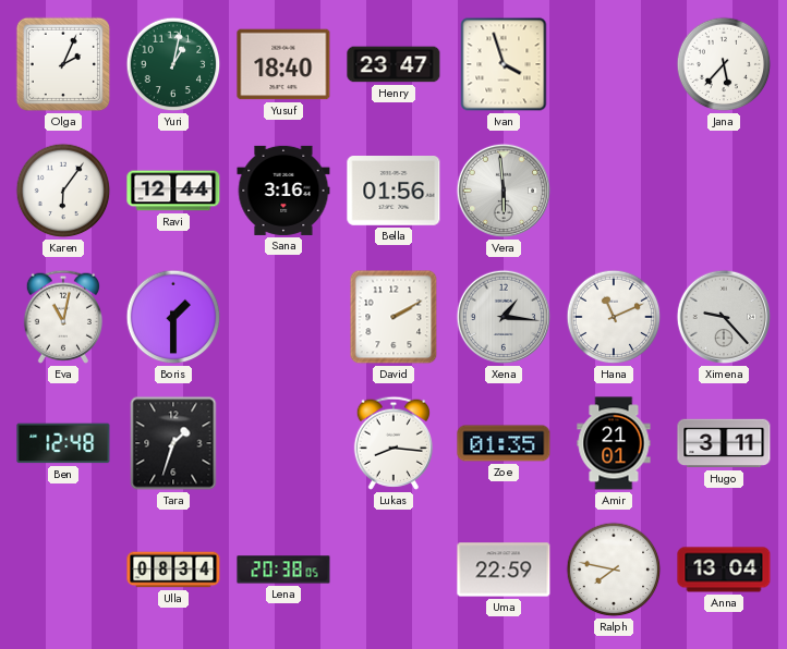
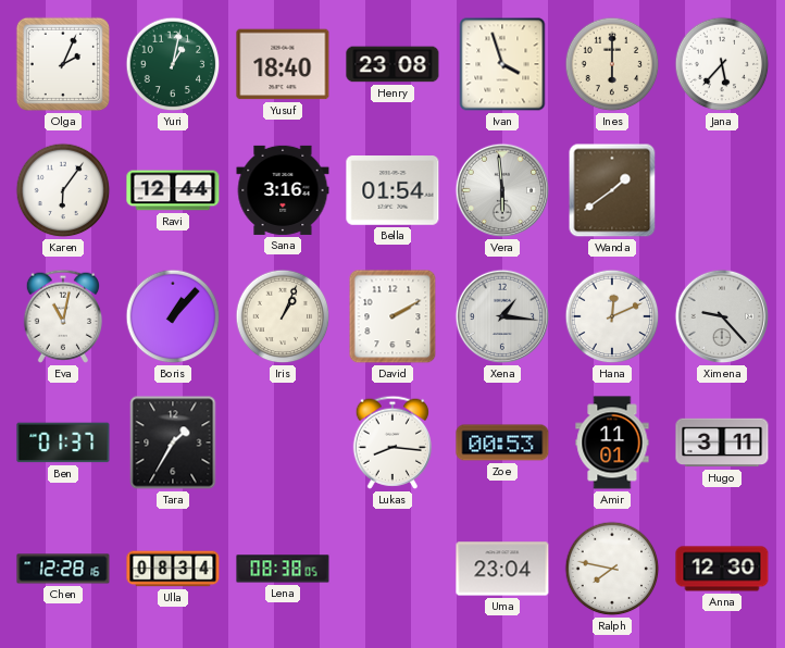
Henry: 23:47 -> 23:08 (392, 64)
Ines: none -> 6:00 (612, 64)
Bella: 01:56 -> 01:54 (392, 191)
Wanda: none -> 1:39 (612, 190)
Boris: 1:30 -> 1:07 (173, 316)
Iris: none -> 1:04 (283, 316)
Hana: 11:11 -> 12:11 (612, 316)
Ben: 12:48 -> 01:37 (63, 443)
Tara: 1:33 -> 1:35 (173, 443)
Zoe: 01:35 -> 00:53 (502, 443)
Amir: 21:01 -> 11:01 (612, 443)
Chen: none -> 12:28 (63, 569)
Lena: 20:38 -> 08:38 (283, 569)
Uma: 22:59 -> 23:04 (502, 569)
Anna: 13:04 -> 12:30 (722, 569)
